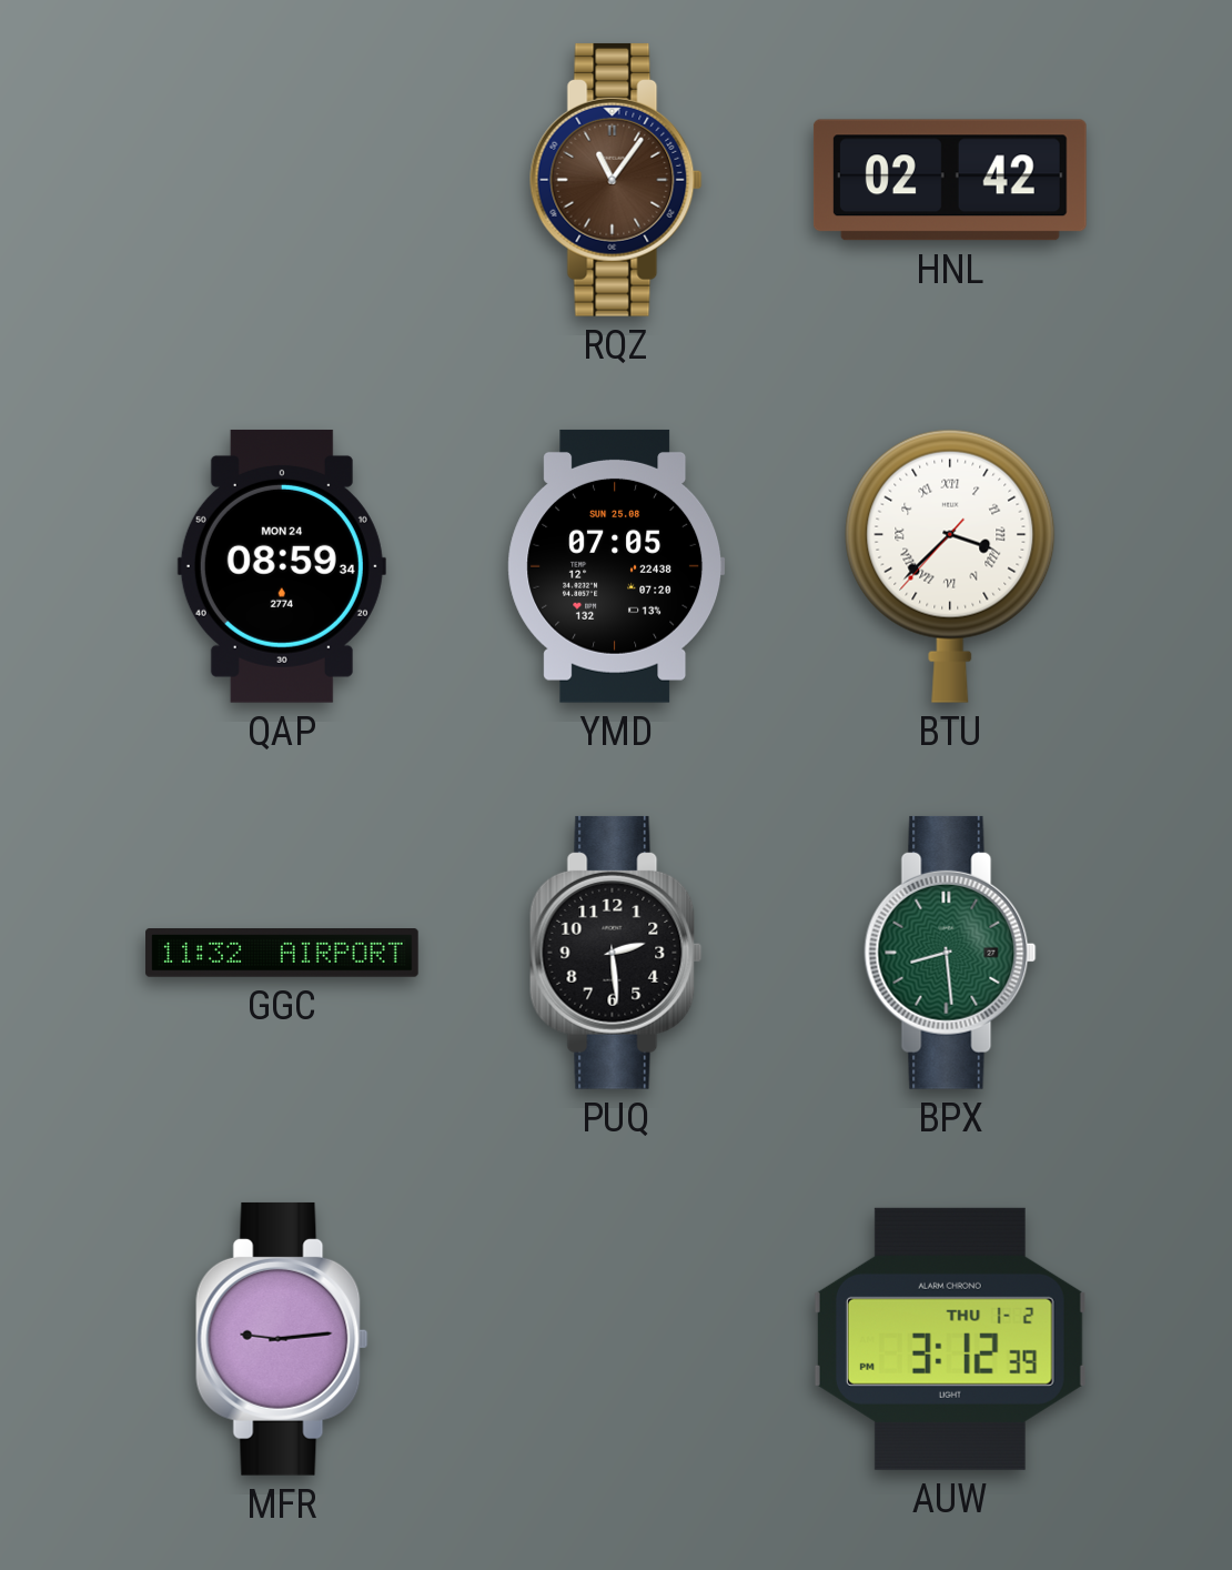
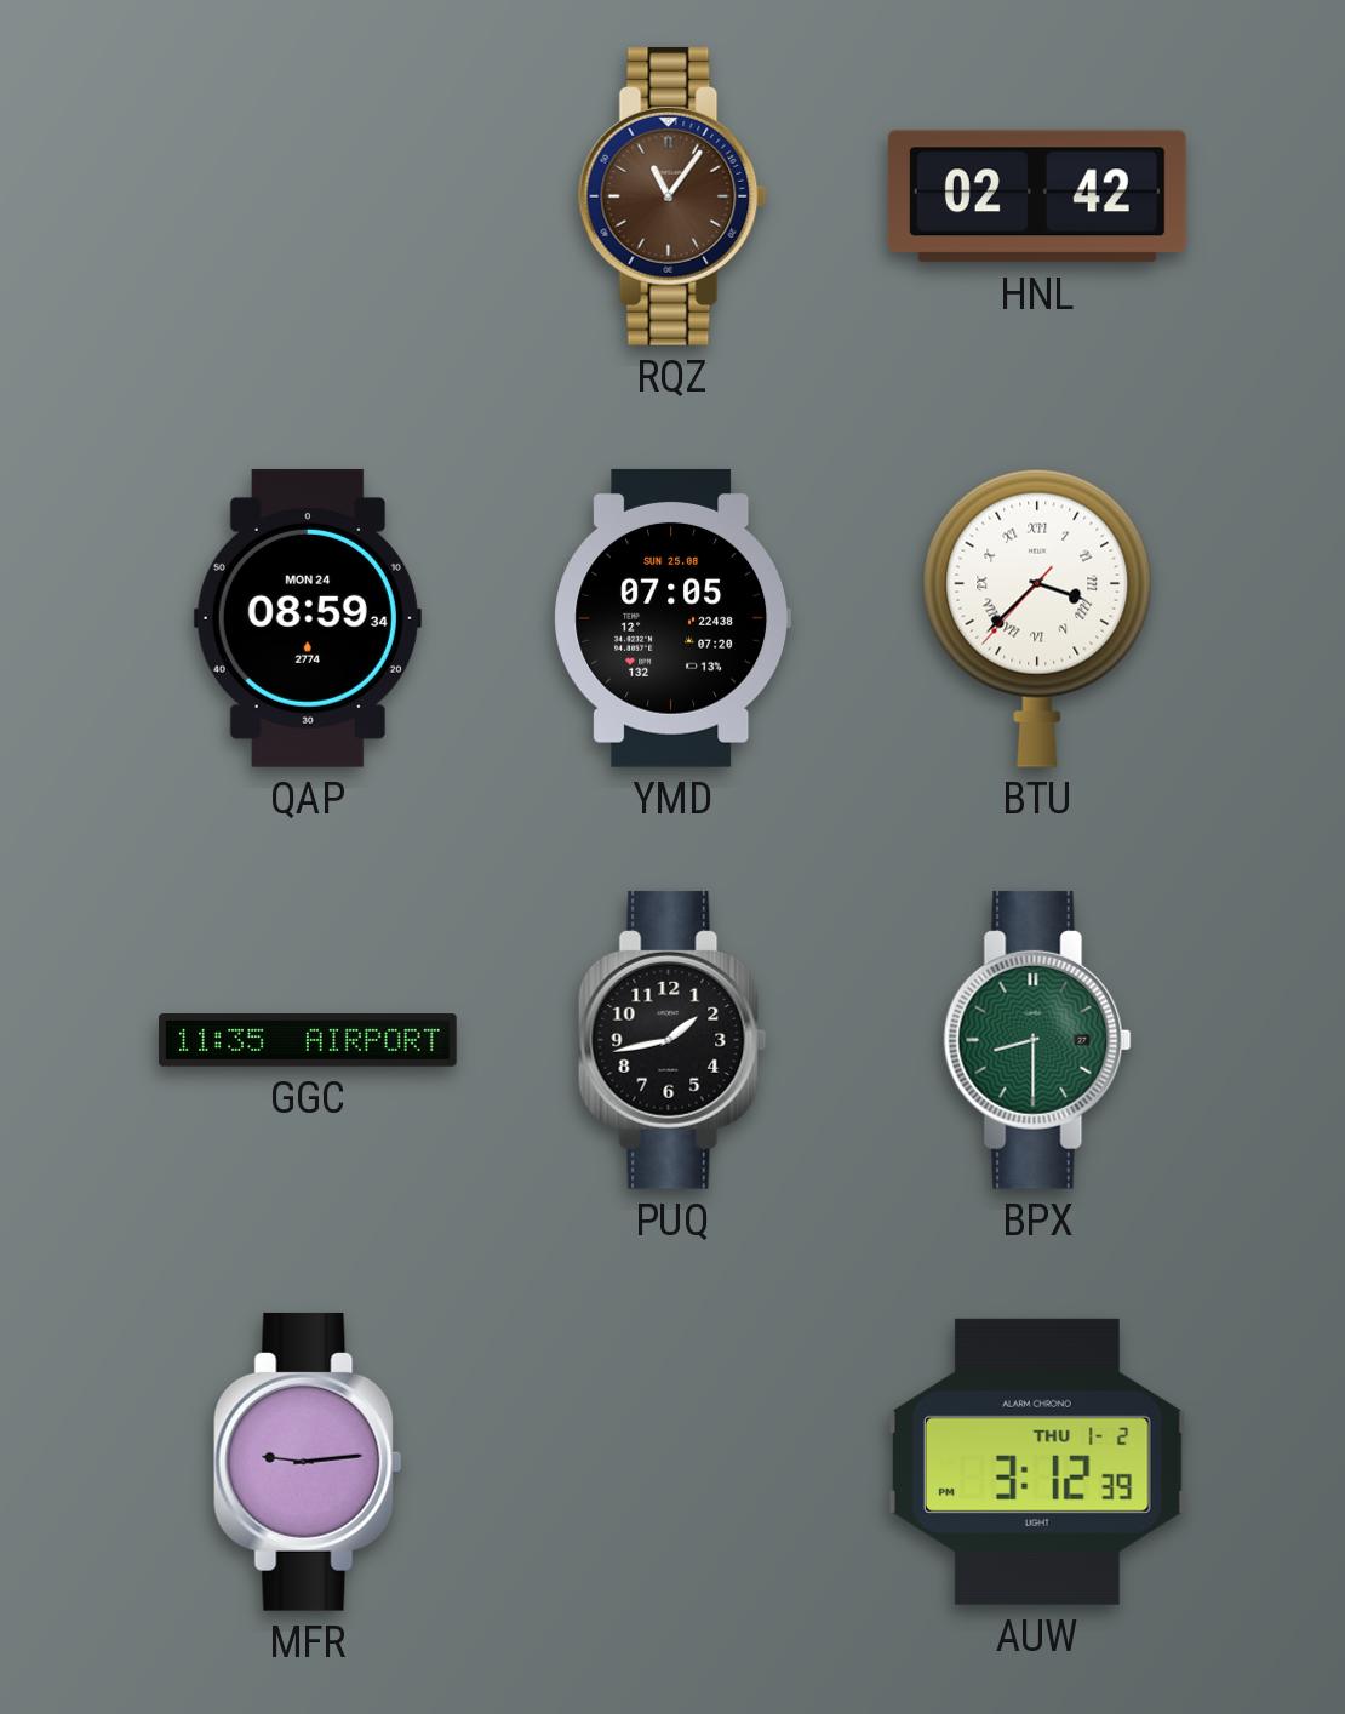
GGC: 11:32 -> 11:35 (308, 1040)
PUQ: 2:29 -> 1:43 (672, 1040)
BPX: 8:29 -> 8:30 (1037, 1040)
